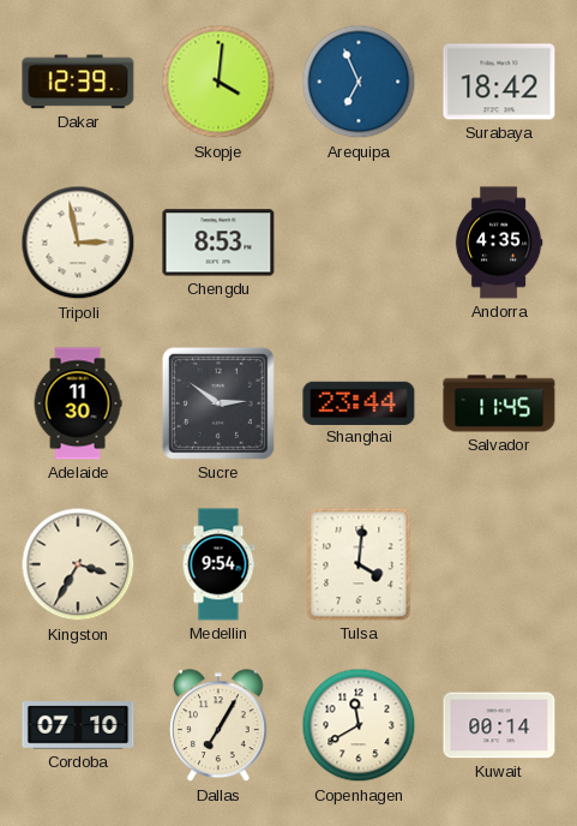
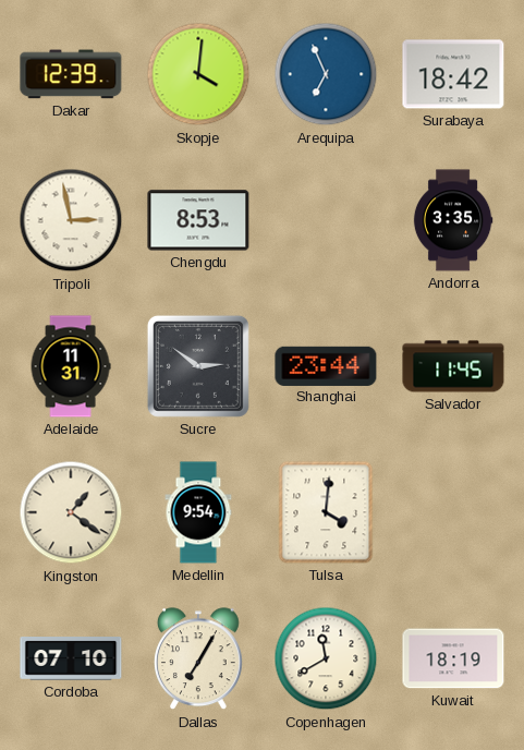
Andorra: 4:35 -> 3:35 (453, 220)
Adelaide: 11:30 -> 11:31 (71, 366)
Kingston: 3:35 -> 1:21 (71, 512)
Kuwait: 00:14 -> 18:19 (453, 658)
